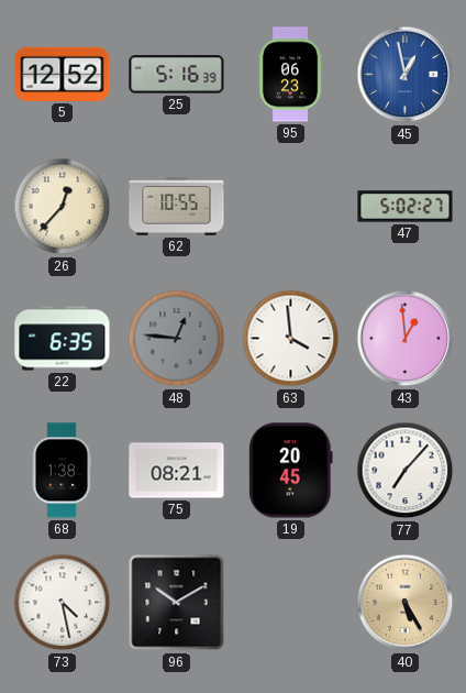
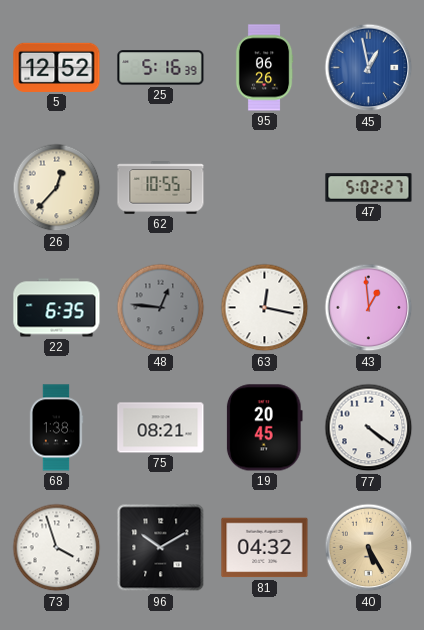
95: 06:23 -> 06:26 (264, 68)
63: 3:59 -> 12:17 (265, 308)
77: 7:07 -> 4:21 (369, 428)
73: 4:28 -> 3:57 (57, 548)
81: none -> 04:32 (265, 548)
